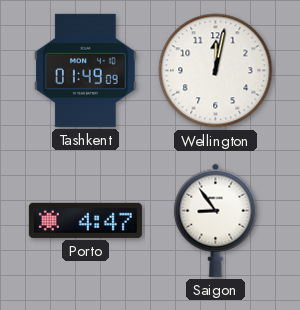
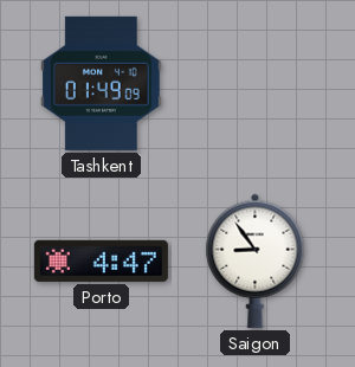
Wellington: 12:02 -> none (216, 71)
